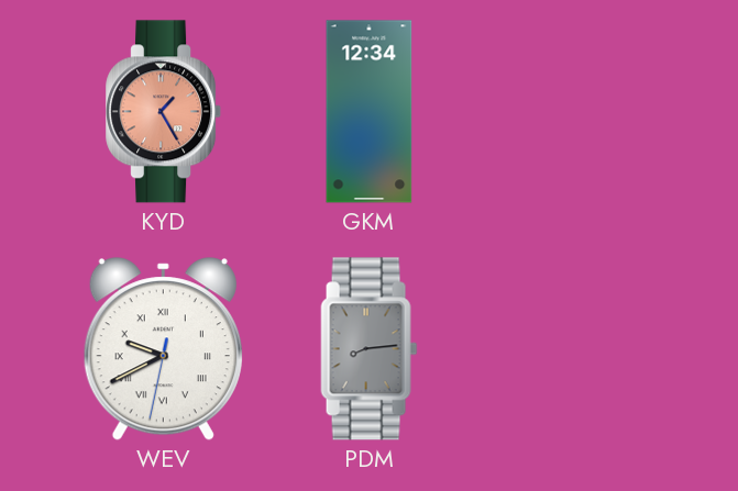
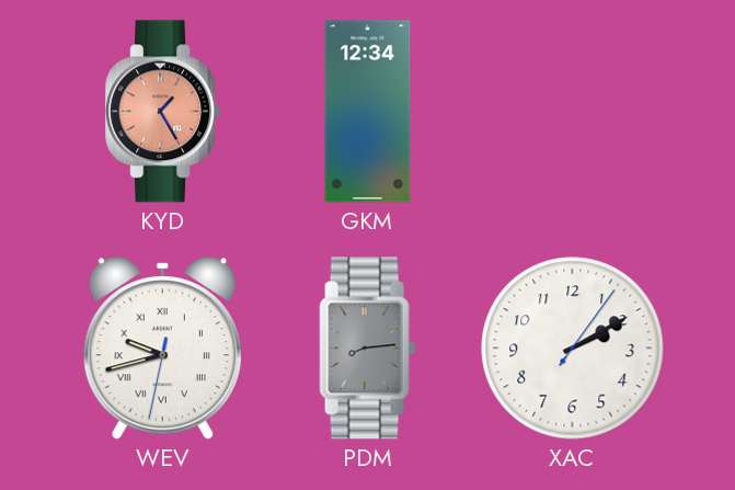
WEV: 9:40 -> 9:42 (162, 349)
XAC: none -> 2:10 (573, 349)
